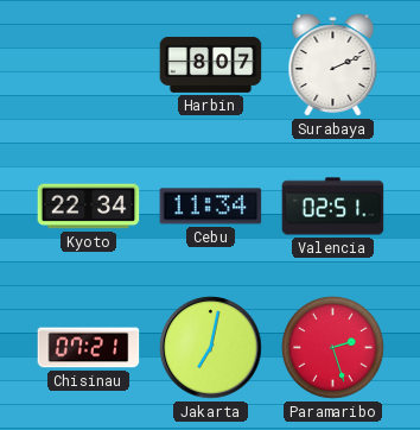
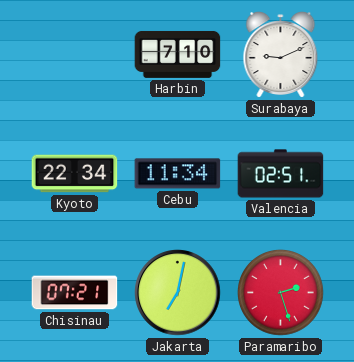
Harbin: 8:07 -> 7:10 (178, 54)
Surabaya: 2:11 -> 9:11 (281, 55)
